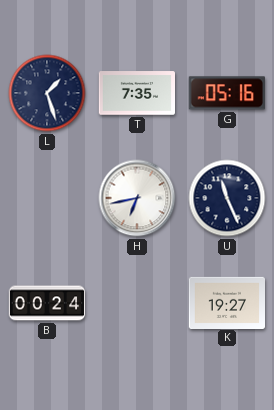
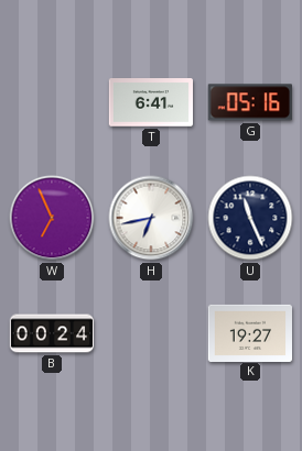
L: 1:27 -> none (47, 93)
T: 7:35 -> 6:41 (151, 102)
W: none -> 6:56 (52, 218)
